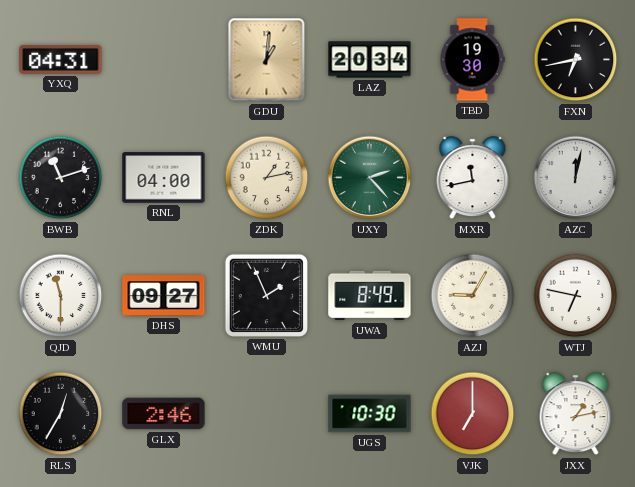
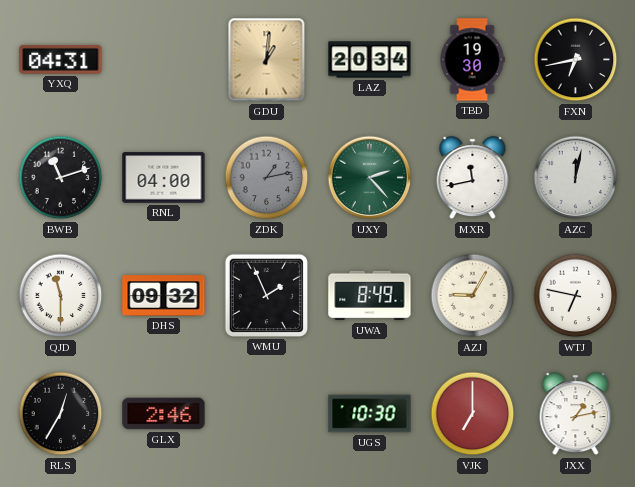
ZDK dial: cream -> grey (267, 178)
DHS: 09:27 -> 09:32 (164, 296)
